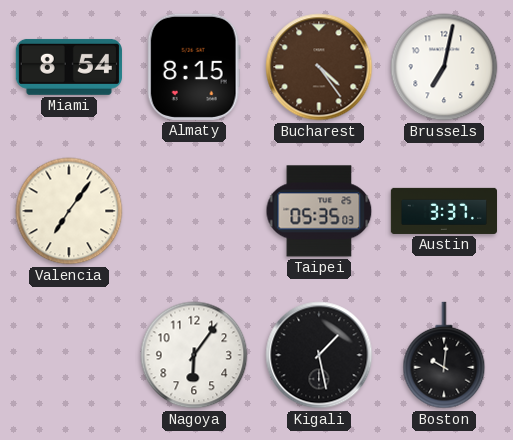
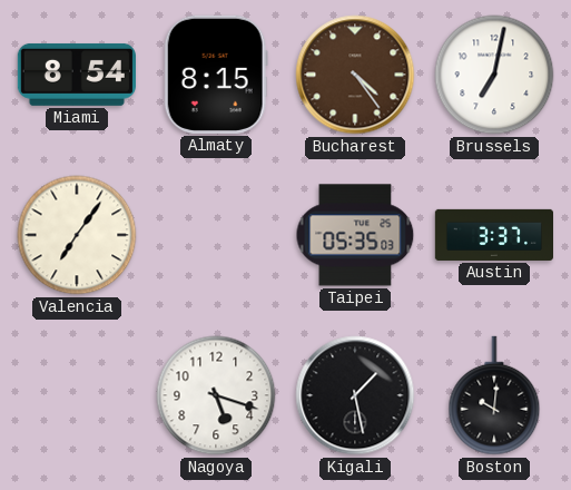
Nagoya: 6:06 -> 5:18 (216, 395)
